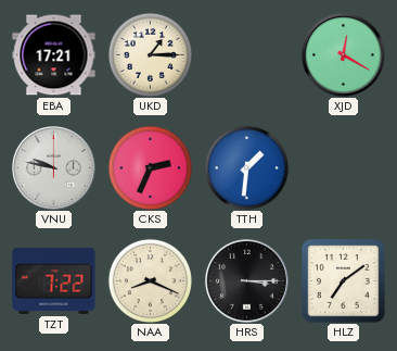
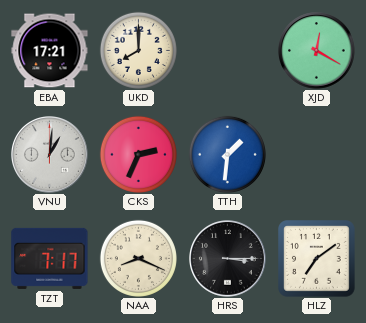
UKD: 1:15 -> 8:00 (138, 50)
VNU: 9:47 -> 1:01 (50, 155)
TZT: 7:22 -> 7:17 (50, 258)
